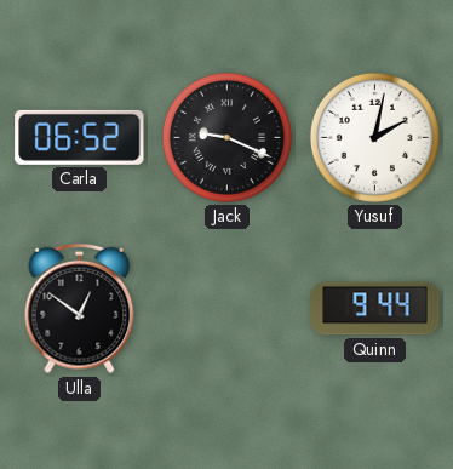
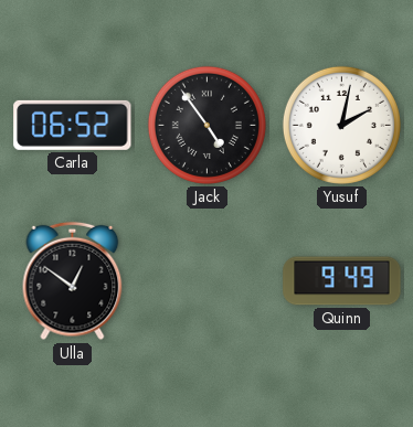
Jack: 9:19 -> 4:54 (206, 125)
Quinn: 9:44 -> 9:49 (342, 281)
